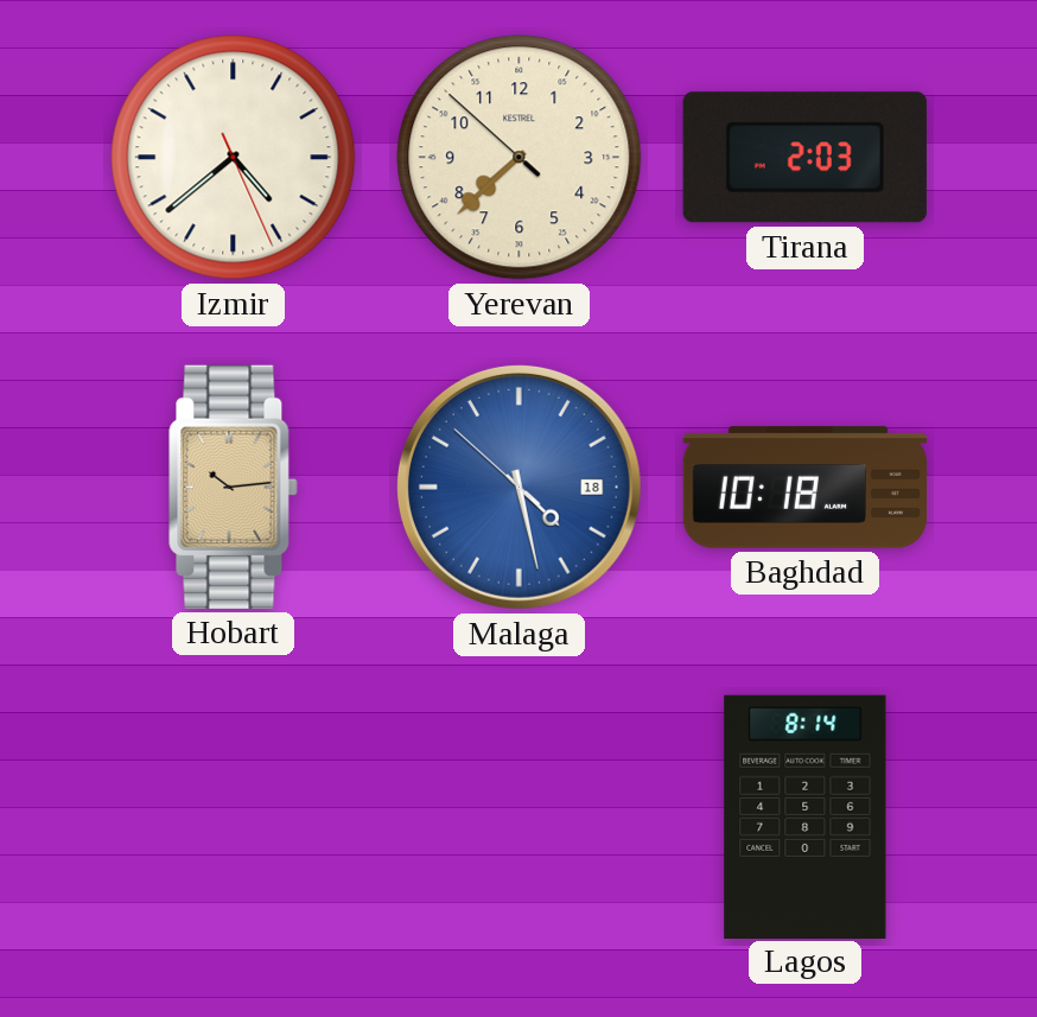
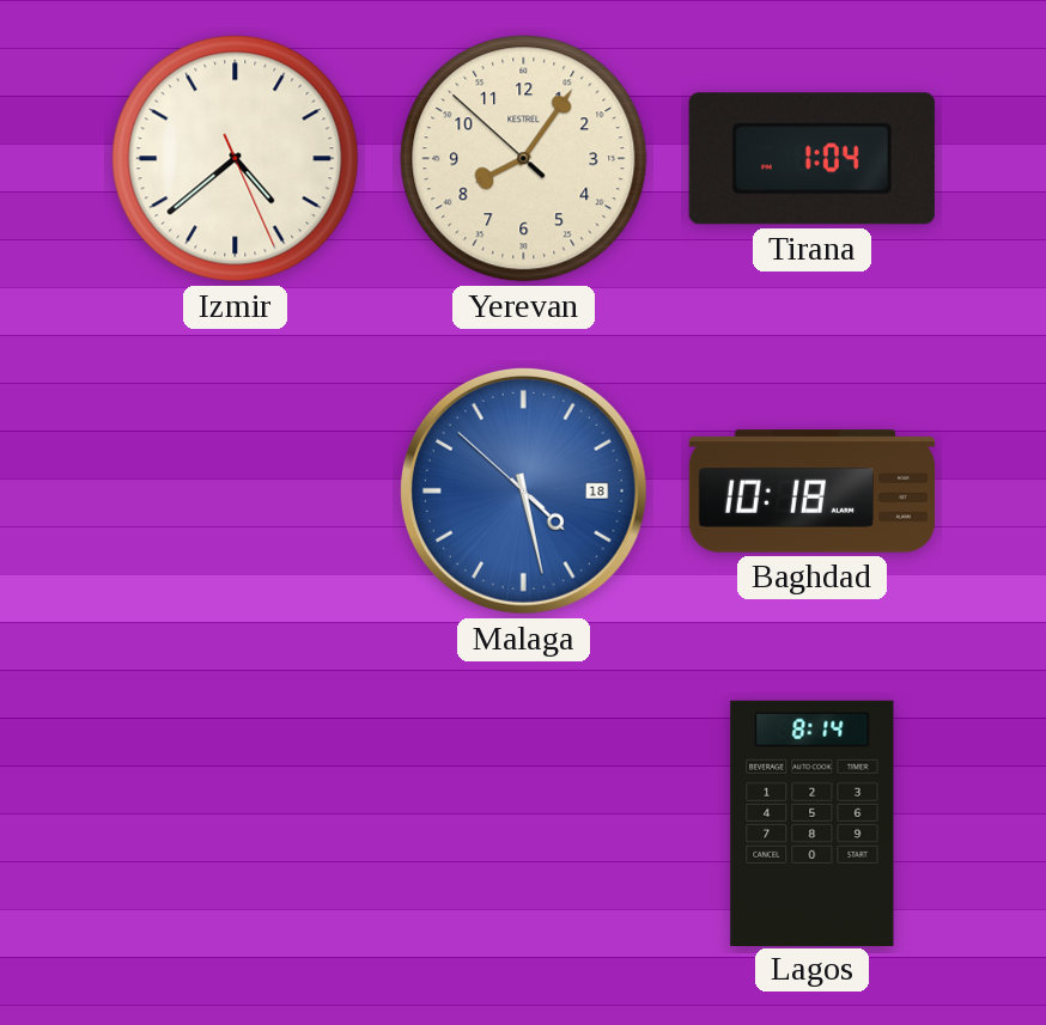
Yerevan: 7:37 -> 8:05 (524, 159)
Tirana: 2:03 -> 1:04 (811, 159)
Hobart: 10:14 -> none (234, 487)
